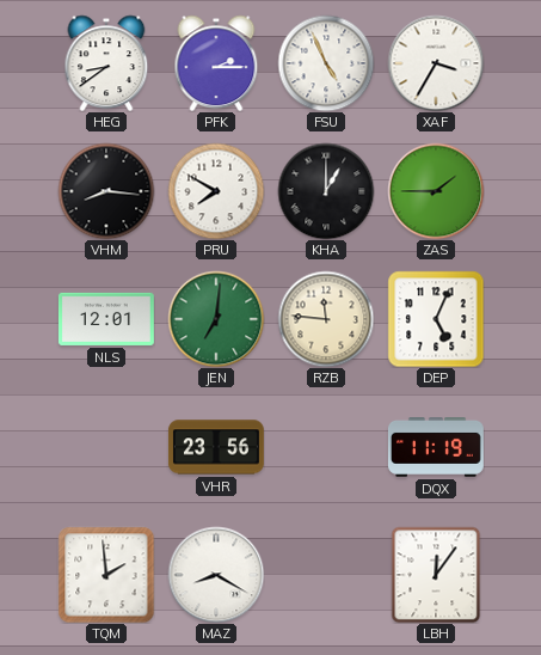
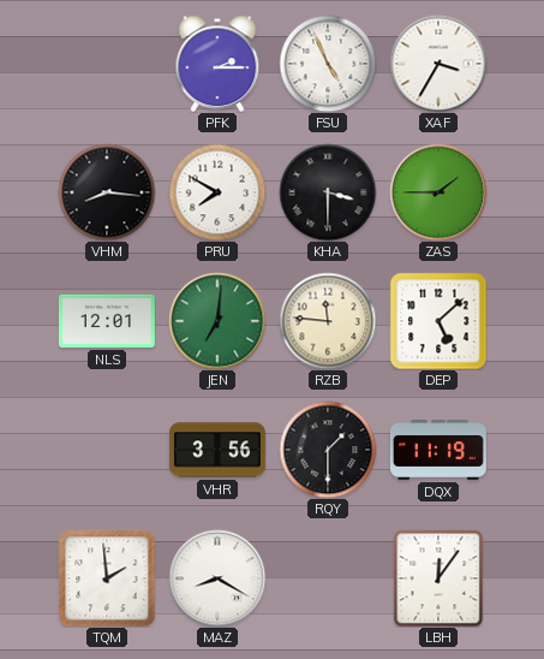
HEG: 8:39 -> none (106, 63)
KHA: 1:00 -> 3:30 (328, 192)
DEP: 5:04 -> 5:08 (438, 321)
VHR: 23:56 -> 3:56 (217, 450)
RQY: none -> 1:30 (328, 450)
